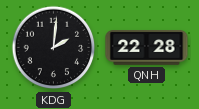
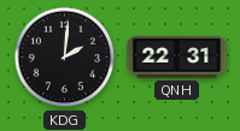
QNH: 22:28 -> 22:31 (177, 58)
